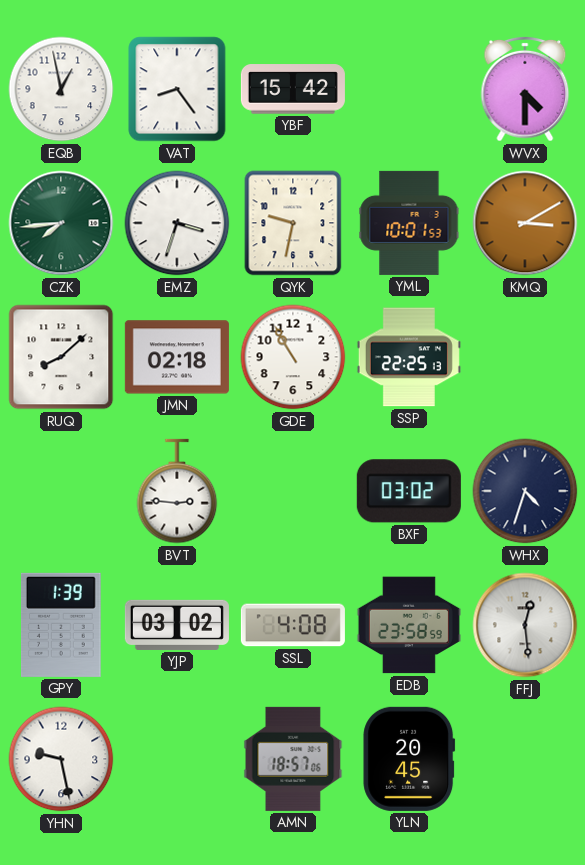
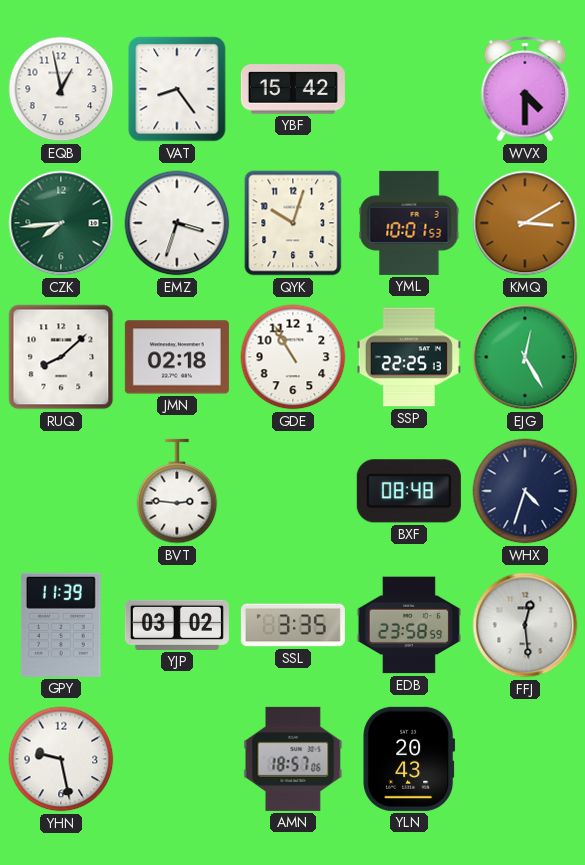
QYK: 9:32 -> 10:03 (293, 223)
EJG: none -> 12:25 (525, 357)
BXF: 03:02 -> 08:48 (409, 491)
GPY: 1:39 -> 11:39 (62, 625)
SSL: 4:08 -> 3:35 (293, 625)
YLN: 20:45 -> 20:43 (409, 759)
